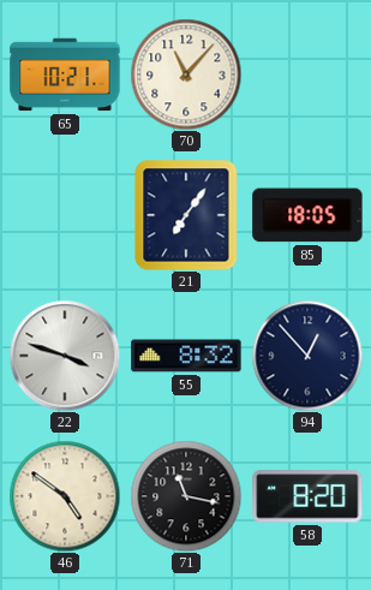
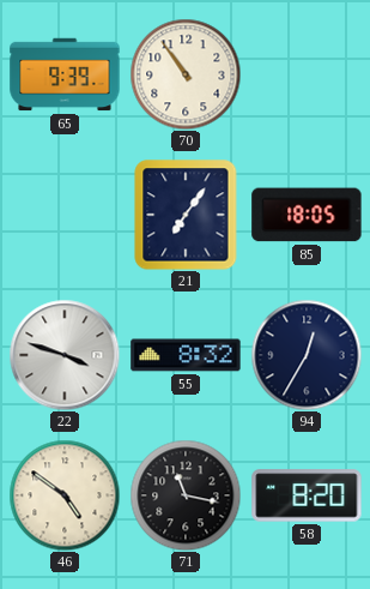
65: 10:21 -> 9:39 (65, 74)
70: 11:07 -> 10:54 (186, 74)
94: 12:53 -> 12:35 (307, 355)
